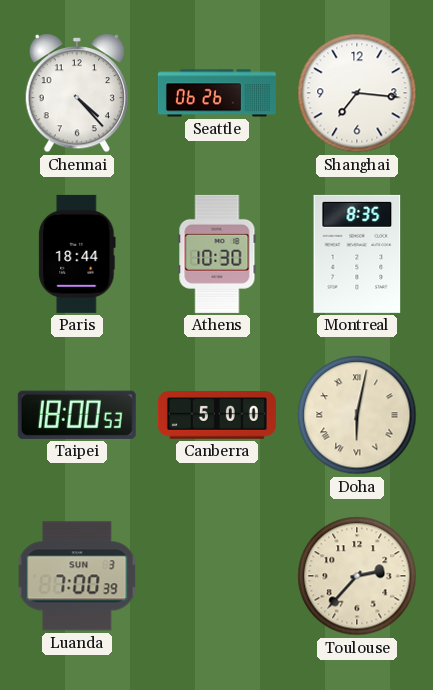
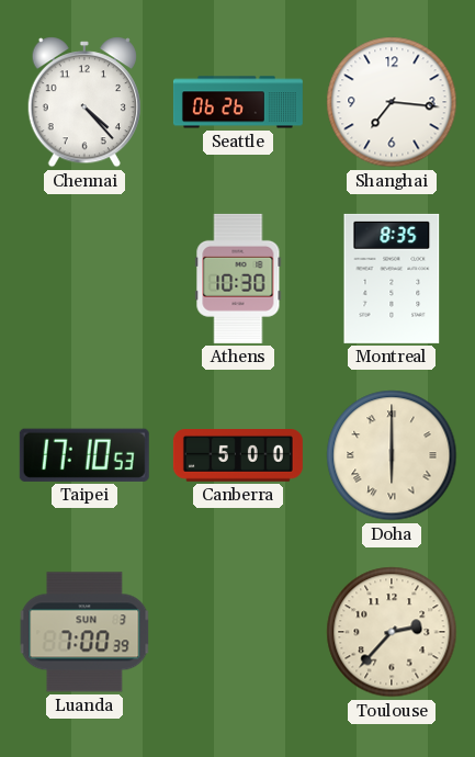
Paris: 18:44 -> none (77, 254)
Taipei: 18:00 -> 17:10 (84, 455)
Doha: 6:02 -> 6:00 (392, 455)
